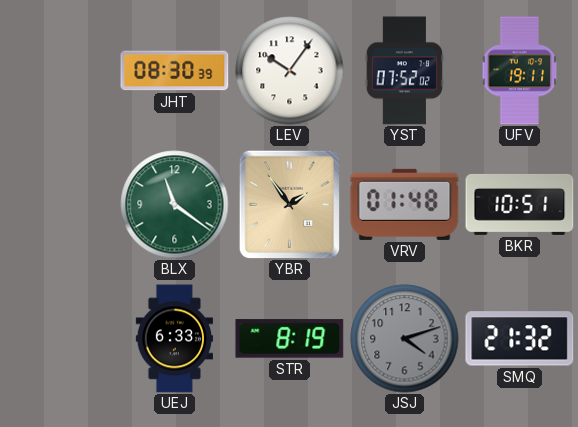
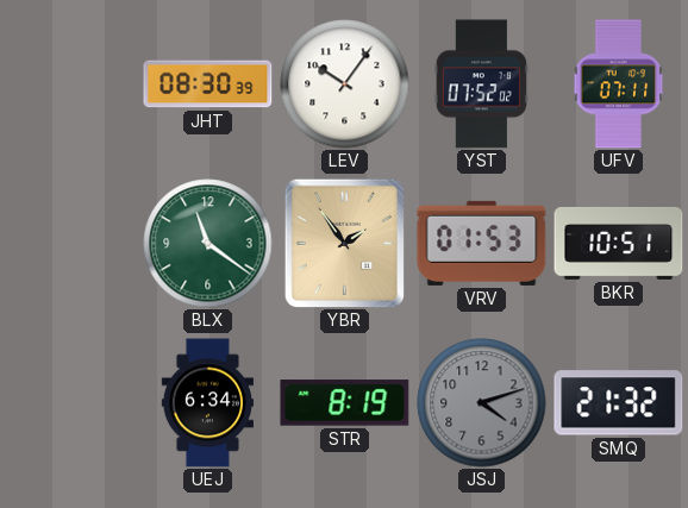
UFV: 19:11 -> 07:11 (619, 84)
VRV: 01:48 -> 01:53 (482, 243)
UEJ: 6:33 -> 6:34 (207, 403)
